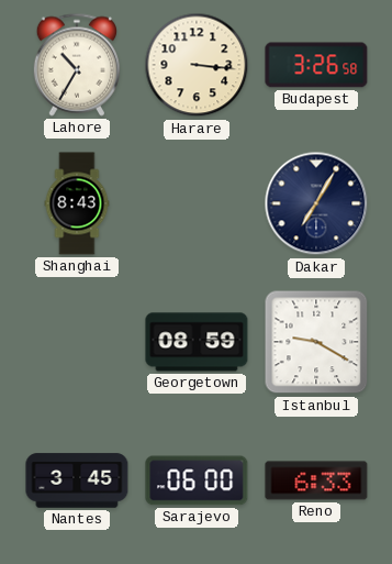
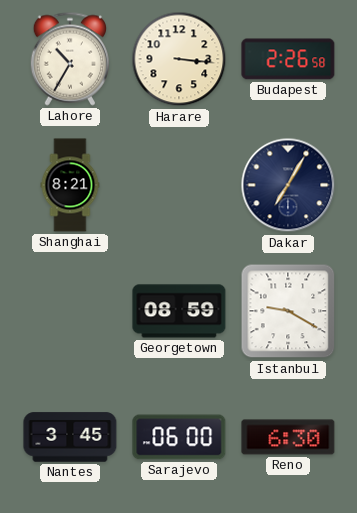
Budapest: 3:26 -> 2:26 (288, 59)
Shanghai: 8:43 -> 8:21 (70, 185)
Reno: 6:33 -> 6:30 (288, 437)
